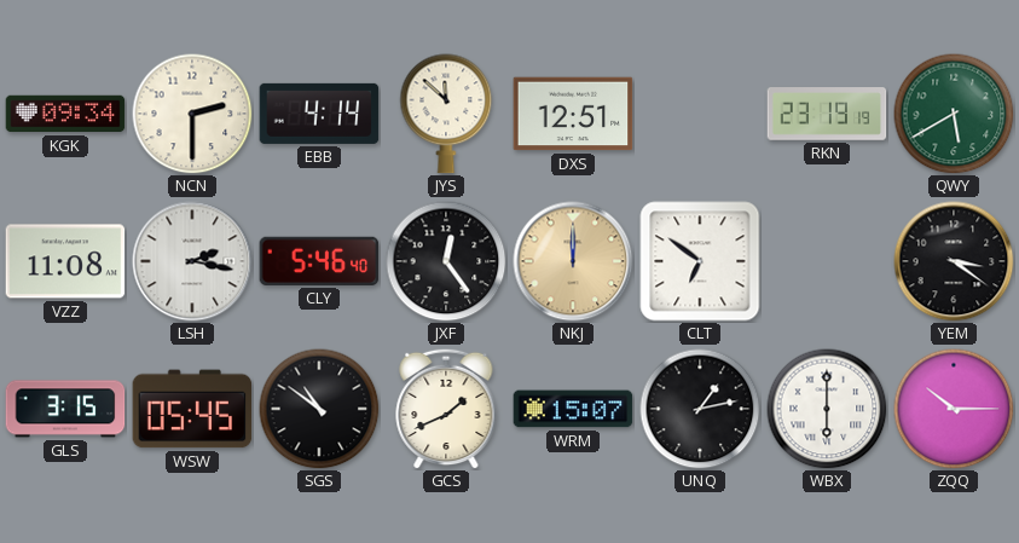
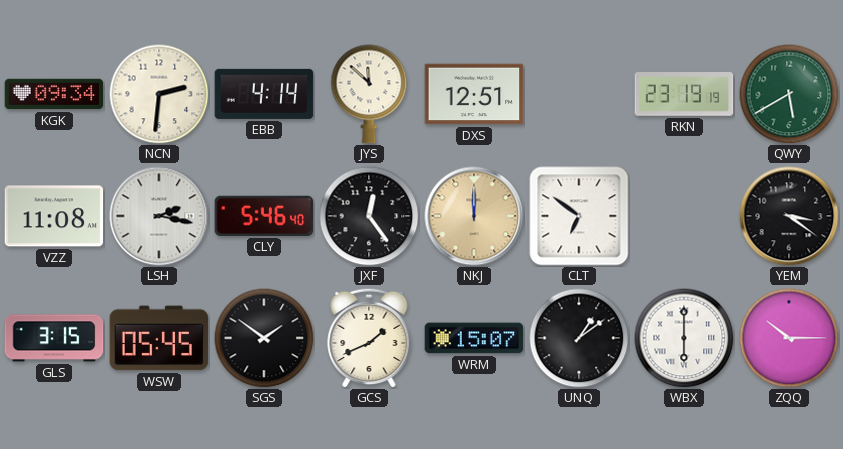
NCN: 2:30 -> 2:31 (159, 94)
SGS: 10:51 -> 1:51 (264, 338)
UNQ: 1:13 -> 1:09 (579, 338)
